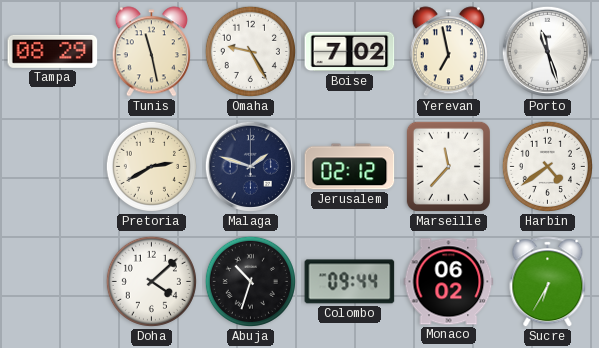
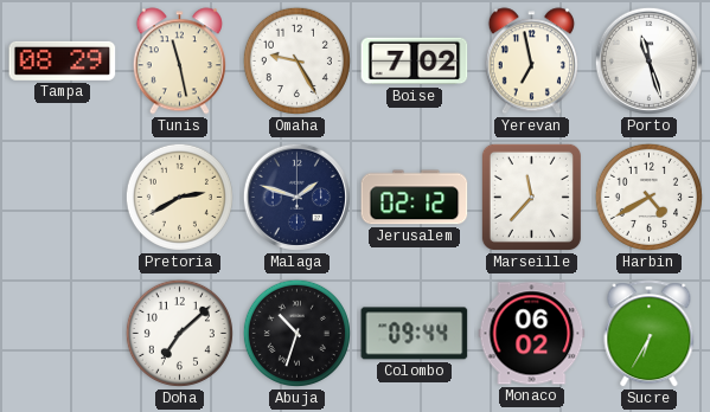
Harbin: 4:39 -> 4:40 (648, 197)
Doha: 4:08 -> 7:08 (179, 333)
